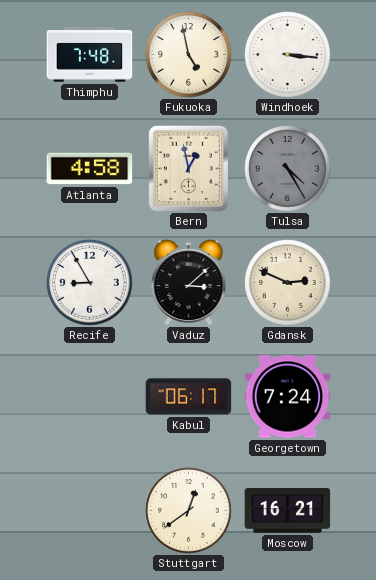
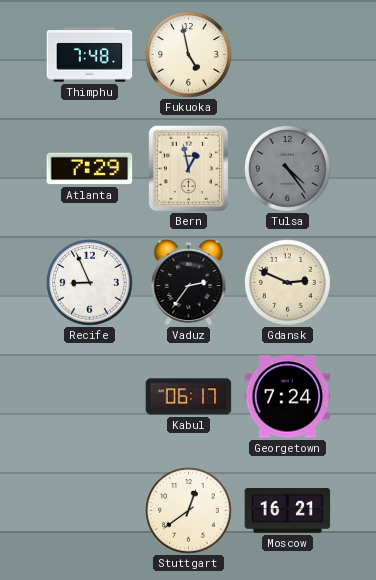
Windhoek: 3:16 -> none (288, 55)
Atlanta: 4:58 -> 7:29 (90, 169)
Tulsa: 4:25 -> 4:24 (288, 169)
Recife: 8:55 -> 8:56 (90, 283)
Vaduz: 3:08 -> 2:36 (189, 283)
